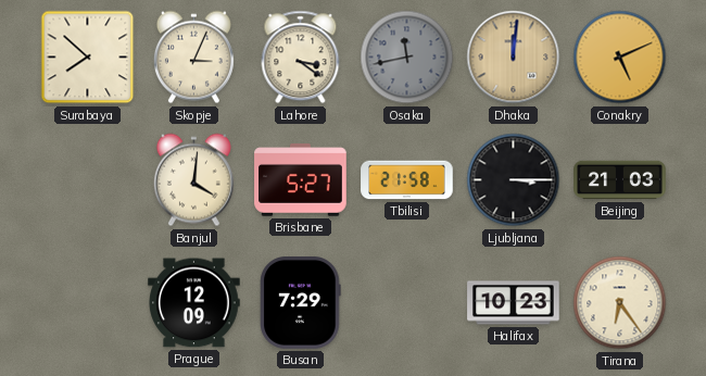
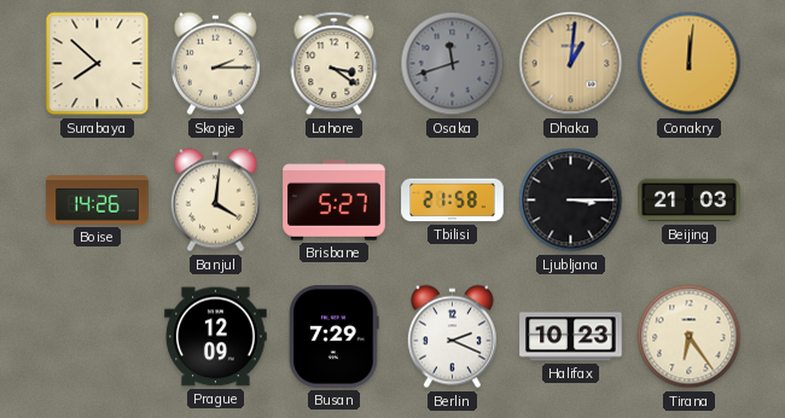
Skopje: 3:04 -> 2:15 (215, 64)
Osaka: 11:43 -> 11:42 (453, 64)
Dhaka: 12:01 -> 1:01 (571, 64)
Conakry: 5:11 -> 12:01 (690, 64)
Boise: none -> 14:26 (98, 201)
Berlin: none -> 2:19 (452, 337)
